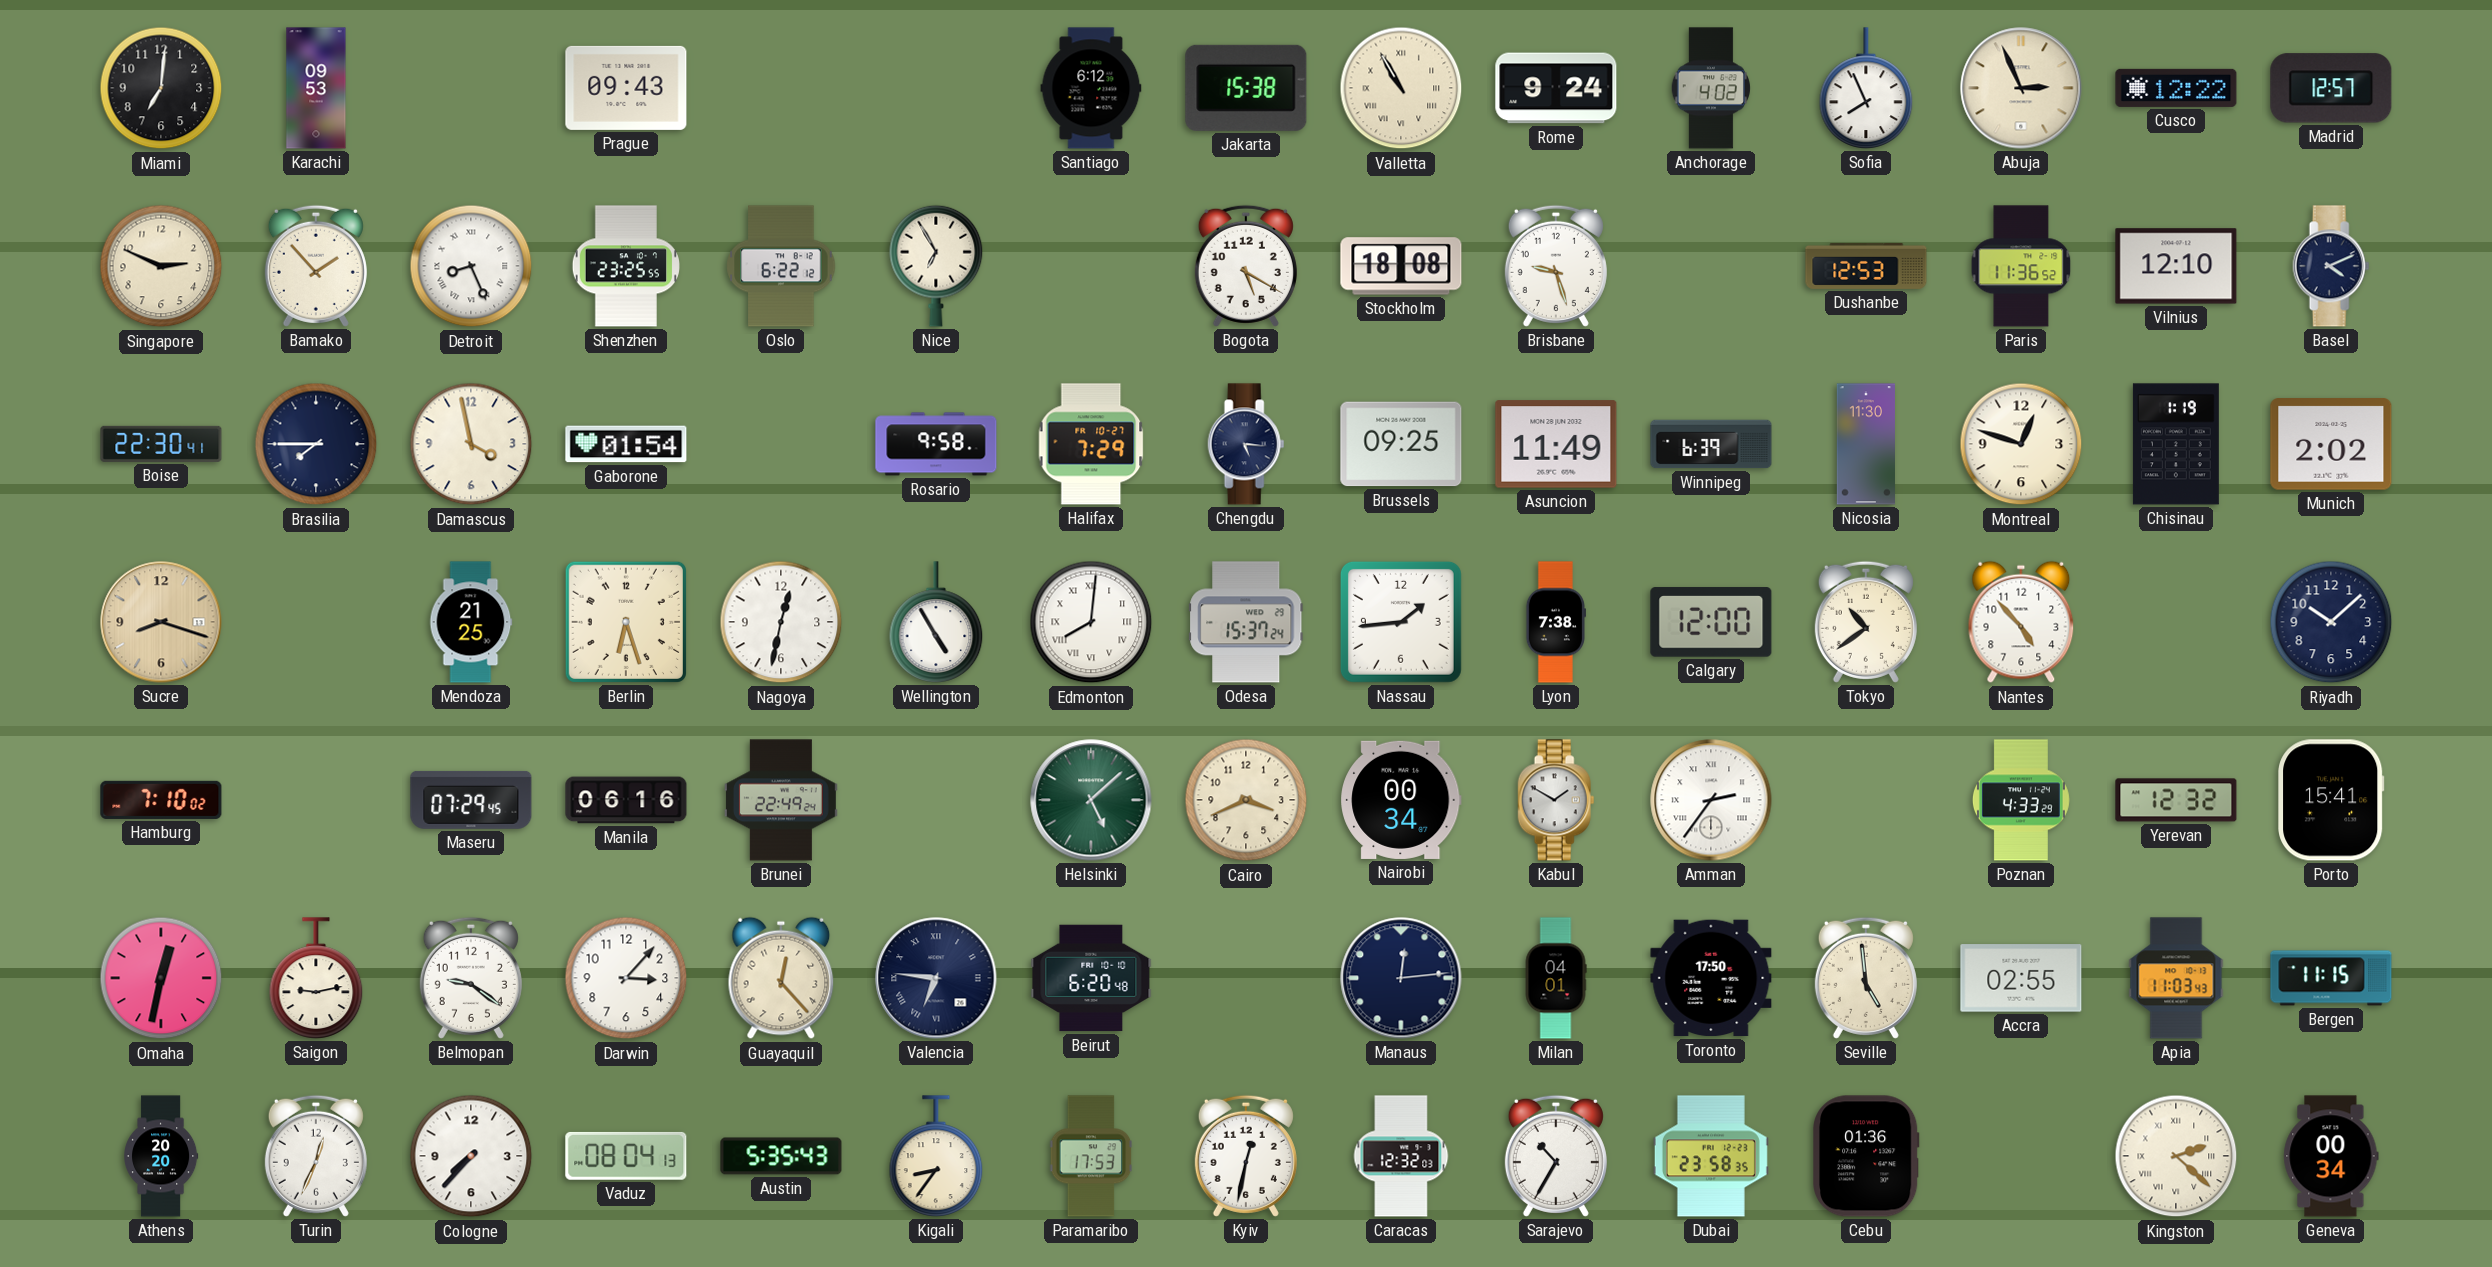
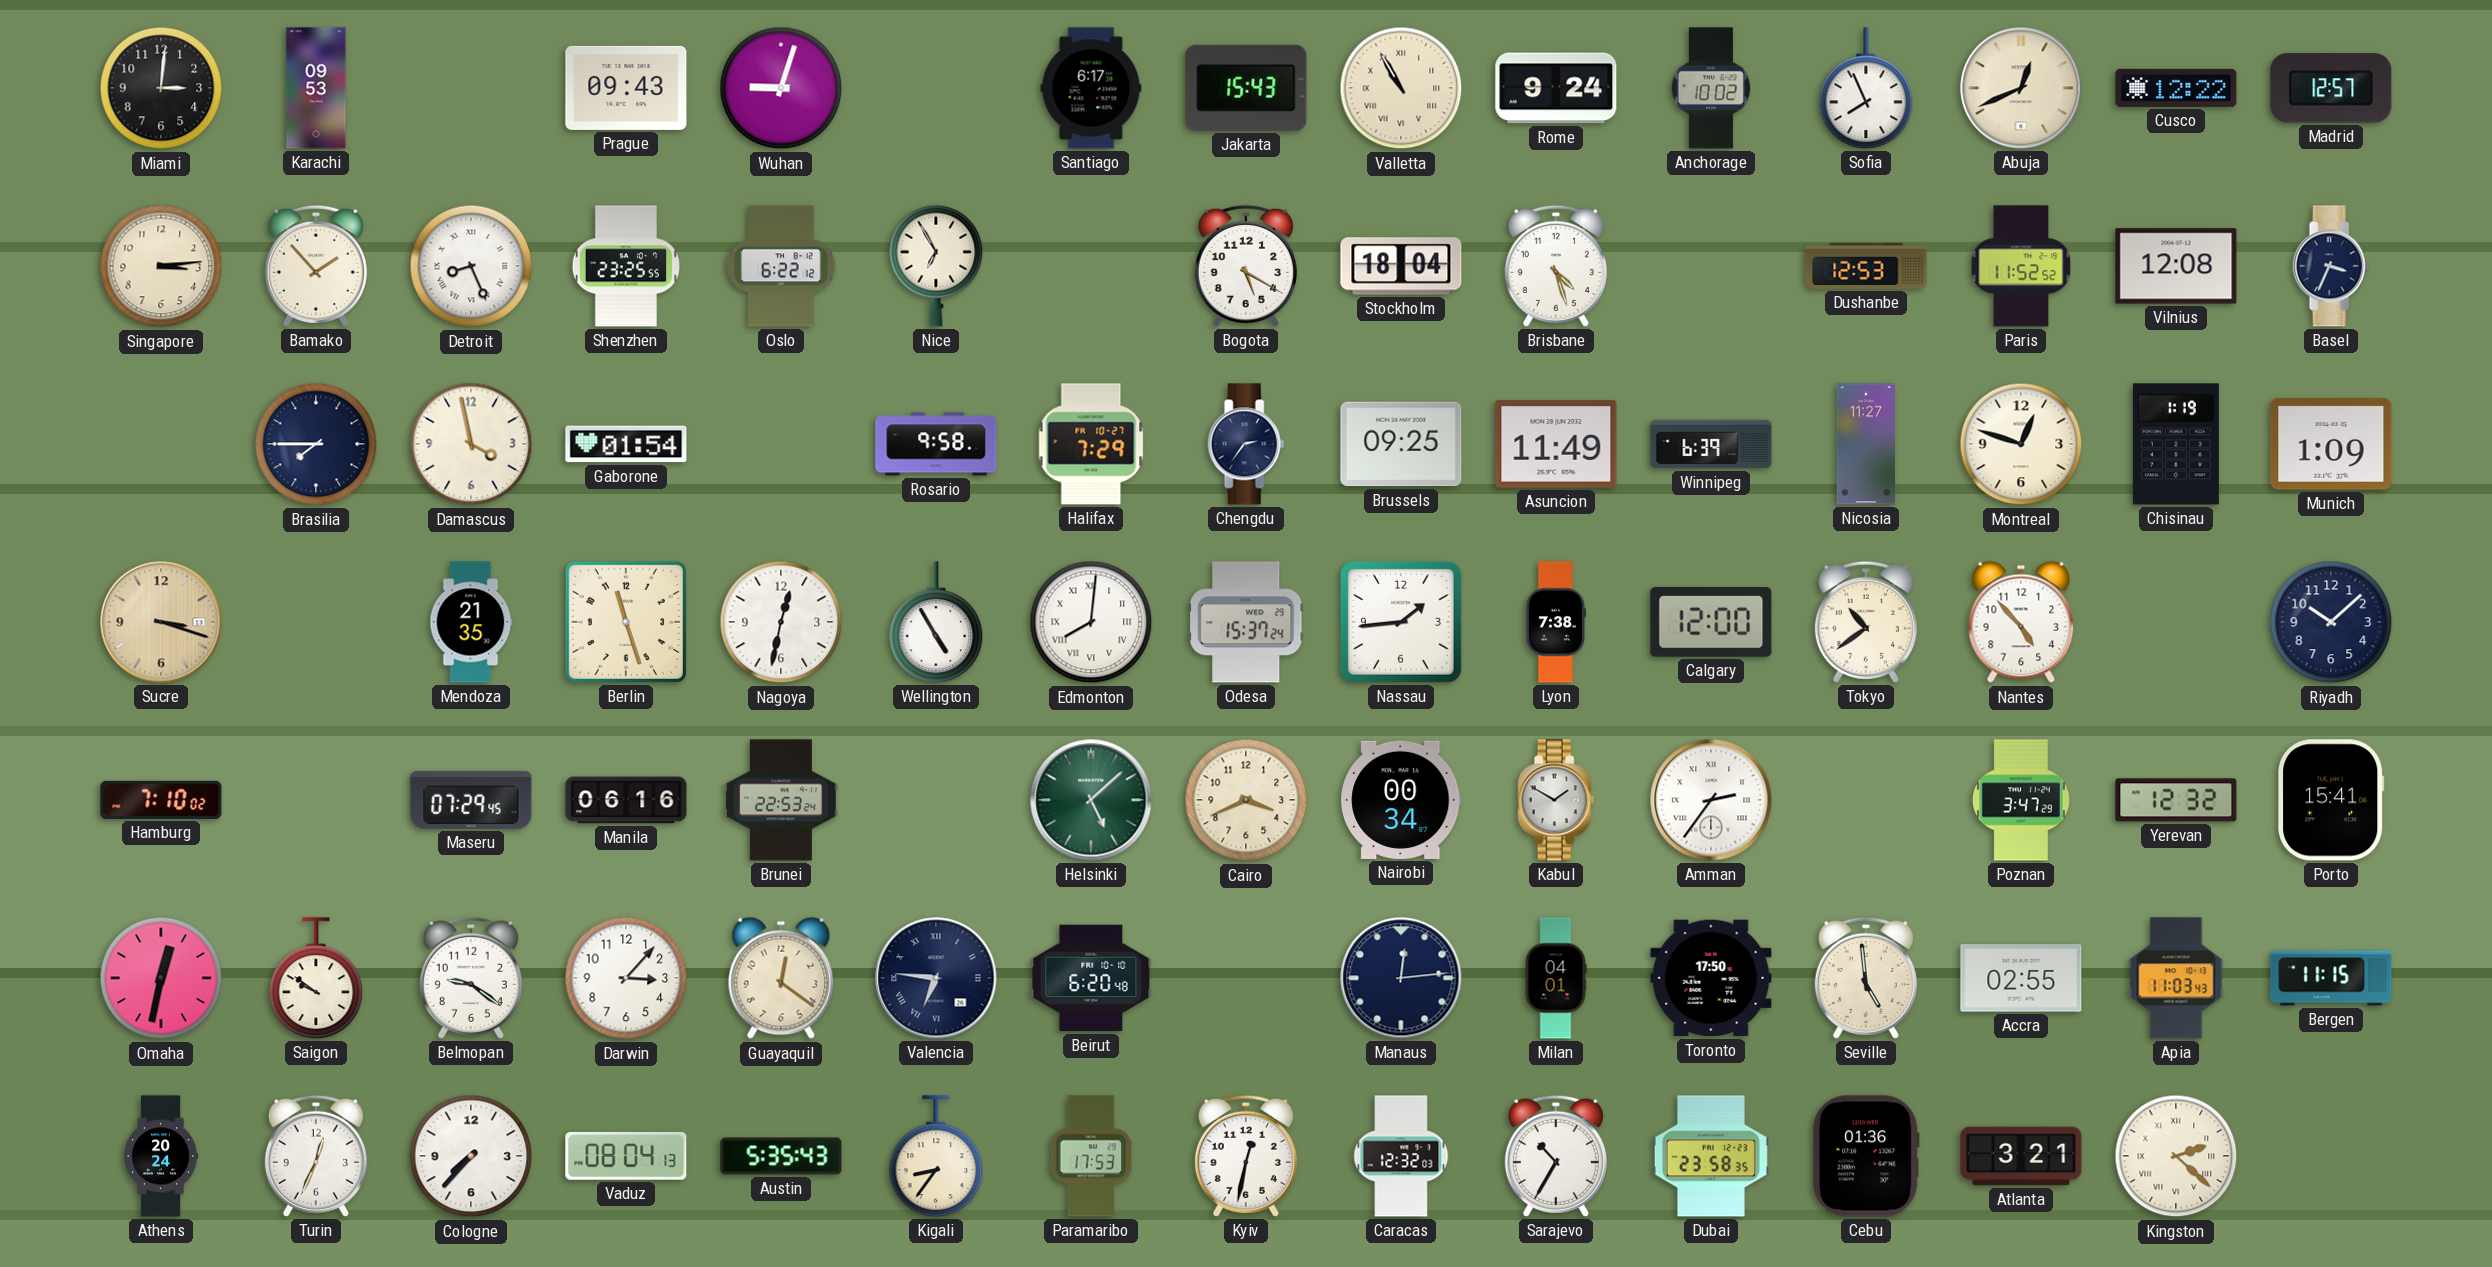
Miami: 7:01 -> 3:01 (161, 88)
Wuhan: none -> 9:03 (781, 88)
Santiago: 6:12 -> 6:17 (1091, 88)
Jakarta: 15:38 -> 15:43 (1246, 88)
Anchorage: 4:02 -> 10:02 (1710, 88)
Abuja: 2:56 -> 12:41 (2021, 88)
Singapore: 2:49 -> 3:14 (161, 266)
Stockholm: 18:08 -> 18:04 (1401, 266)
Brisbane: 9:27 -> 4:27 (1556, 266)
Paris: 11:36 -> 11:52 (2021, 266)
Vilnius: 12:10 -> 12:08 (2176, 266)
Basel: 4:11 -> 3:34 (2331, 266)
Boise: 22:30 -> none (161, 444)
Chengdu: 5:16 -> 2:36 (1246, 444)
Nicosia: 11:30 -> 11:27 (1865, 444)
Munich: 2:02 -> 1:09 (2331, 444)
Sucre: 8:18 -> 3:18 (161, 622)
Mendoza: 21:25 -> 21:35 (471, 622)
Berlin: 6:27 -> 11:27 (626, 622)
Brunei: 22:49 -> 22:53 (781, 800)
Poznan: 4:33 -> 3:47 (2021, 800)
Saigon: 9:13 -> 9:51 (316, 978)
Guayaquil: 12:23 -> 12:21 (781, 978)
Athens: 20:20 -> 20:24 (162, 1156)
Atlanta: none -> 3:21 (2021, 1156)
Geneva: 00:34 -> none (2331, 1156)
